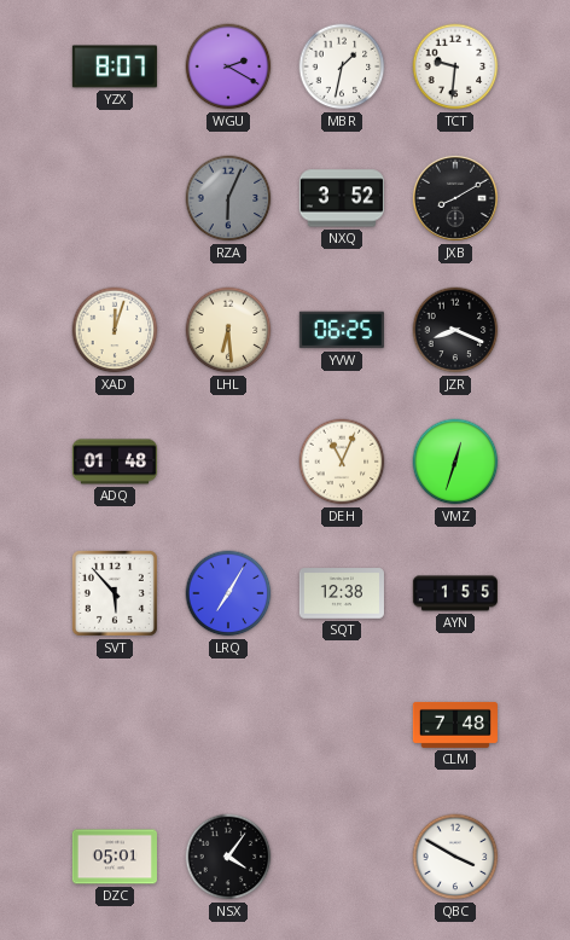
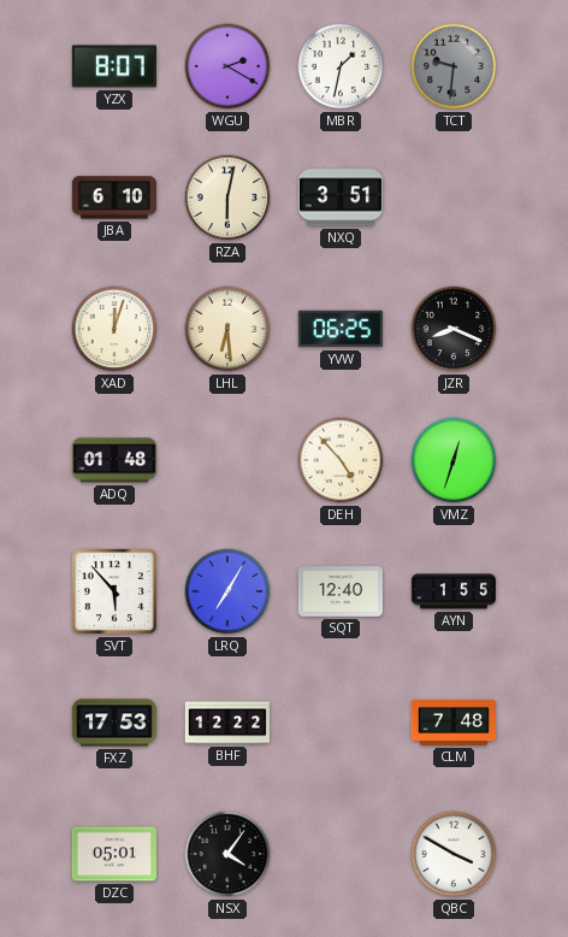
TCT dial: white -> grey (454, 66)
JBA: none -> 6:10 (114, 198)
RZA: 6:04 -> 6:02 (227, 198)
RZA dial: grey -> cream (227, 198)
NXQ: 3:52 -> 3:51 (341, 198)
JXB: 8:10 -> none (455, 198)
DEH: 11:04 -> 4:53 (341, 460)
SQT: 12:38 -> 12:40 (341, 591)
FXZ: none -> 17:53 (114, 723)
BHF: none -> 12:22 (226, 723)
